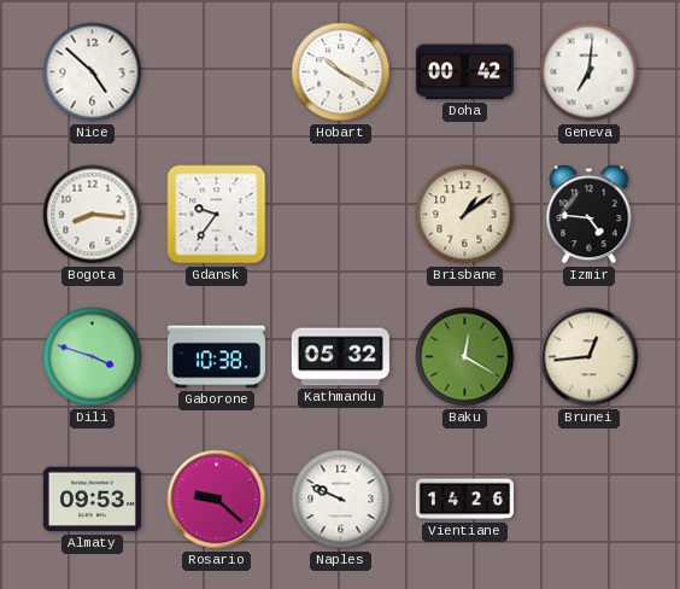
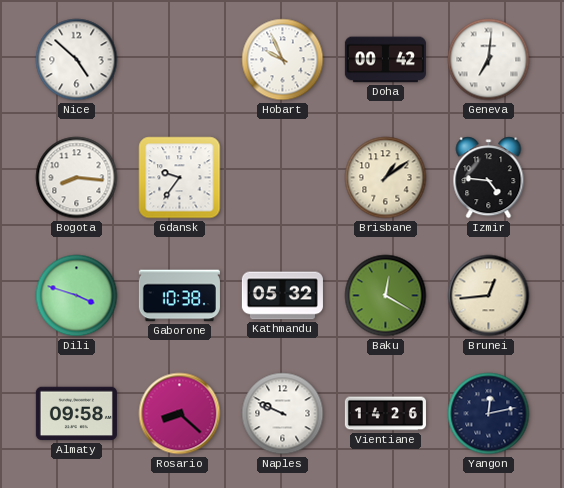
Hobart: 10:20 -> 9:56 (283, 60)
Almaty: 09:53 -> 09:58 (76, 414)
Rosario: 9:22 -> 8:22 (180, 414)
Yangon: none -> 12:13 (489, 414)
